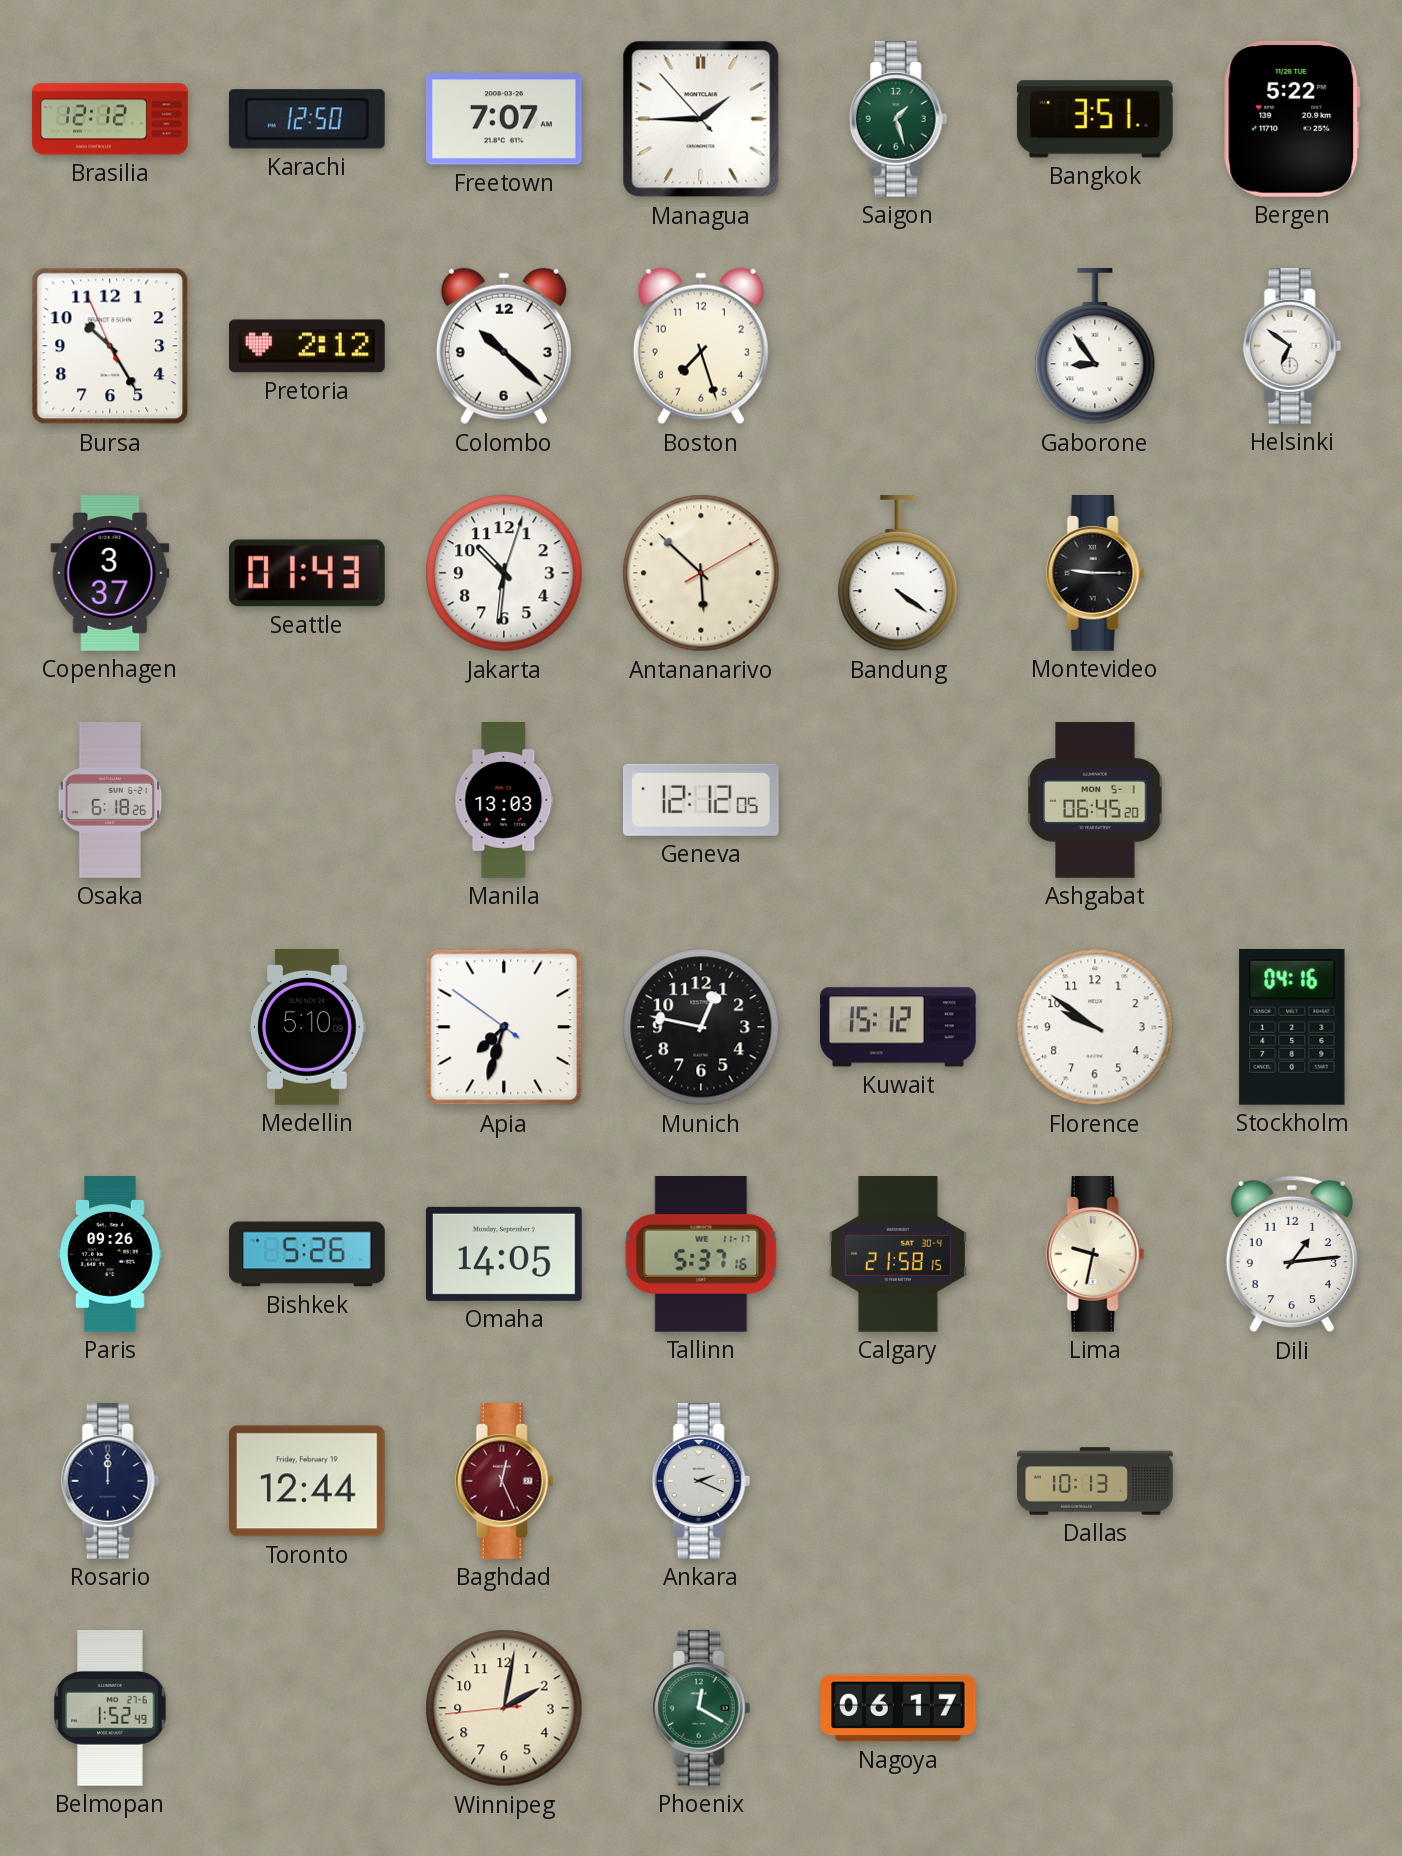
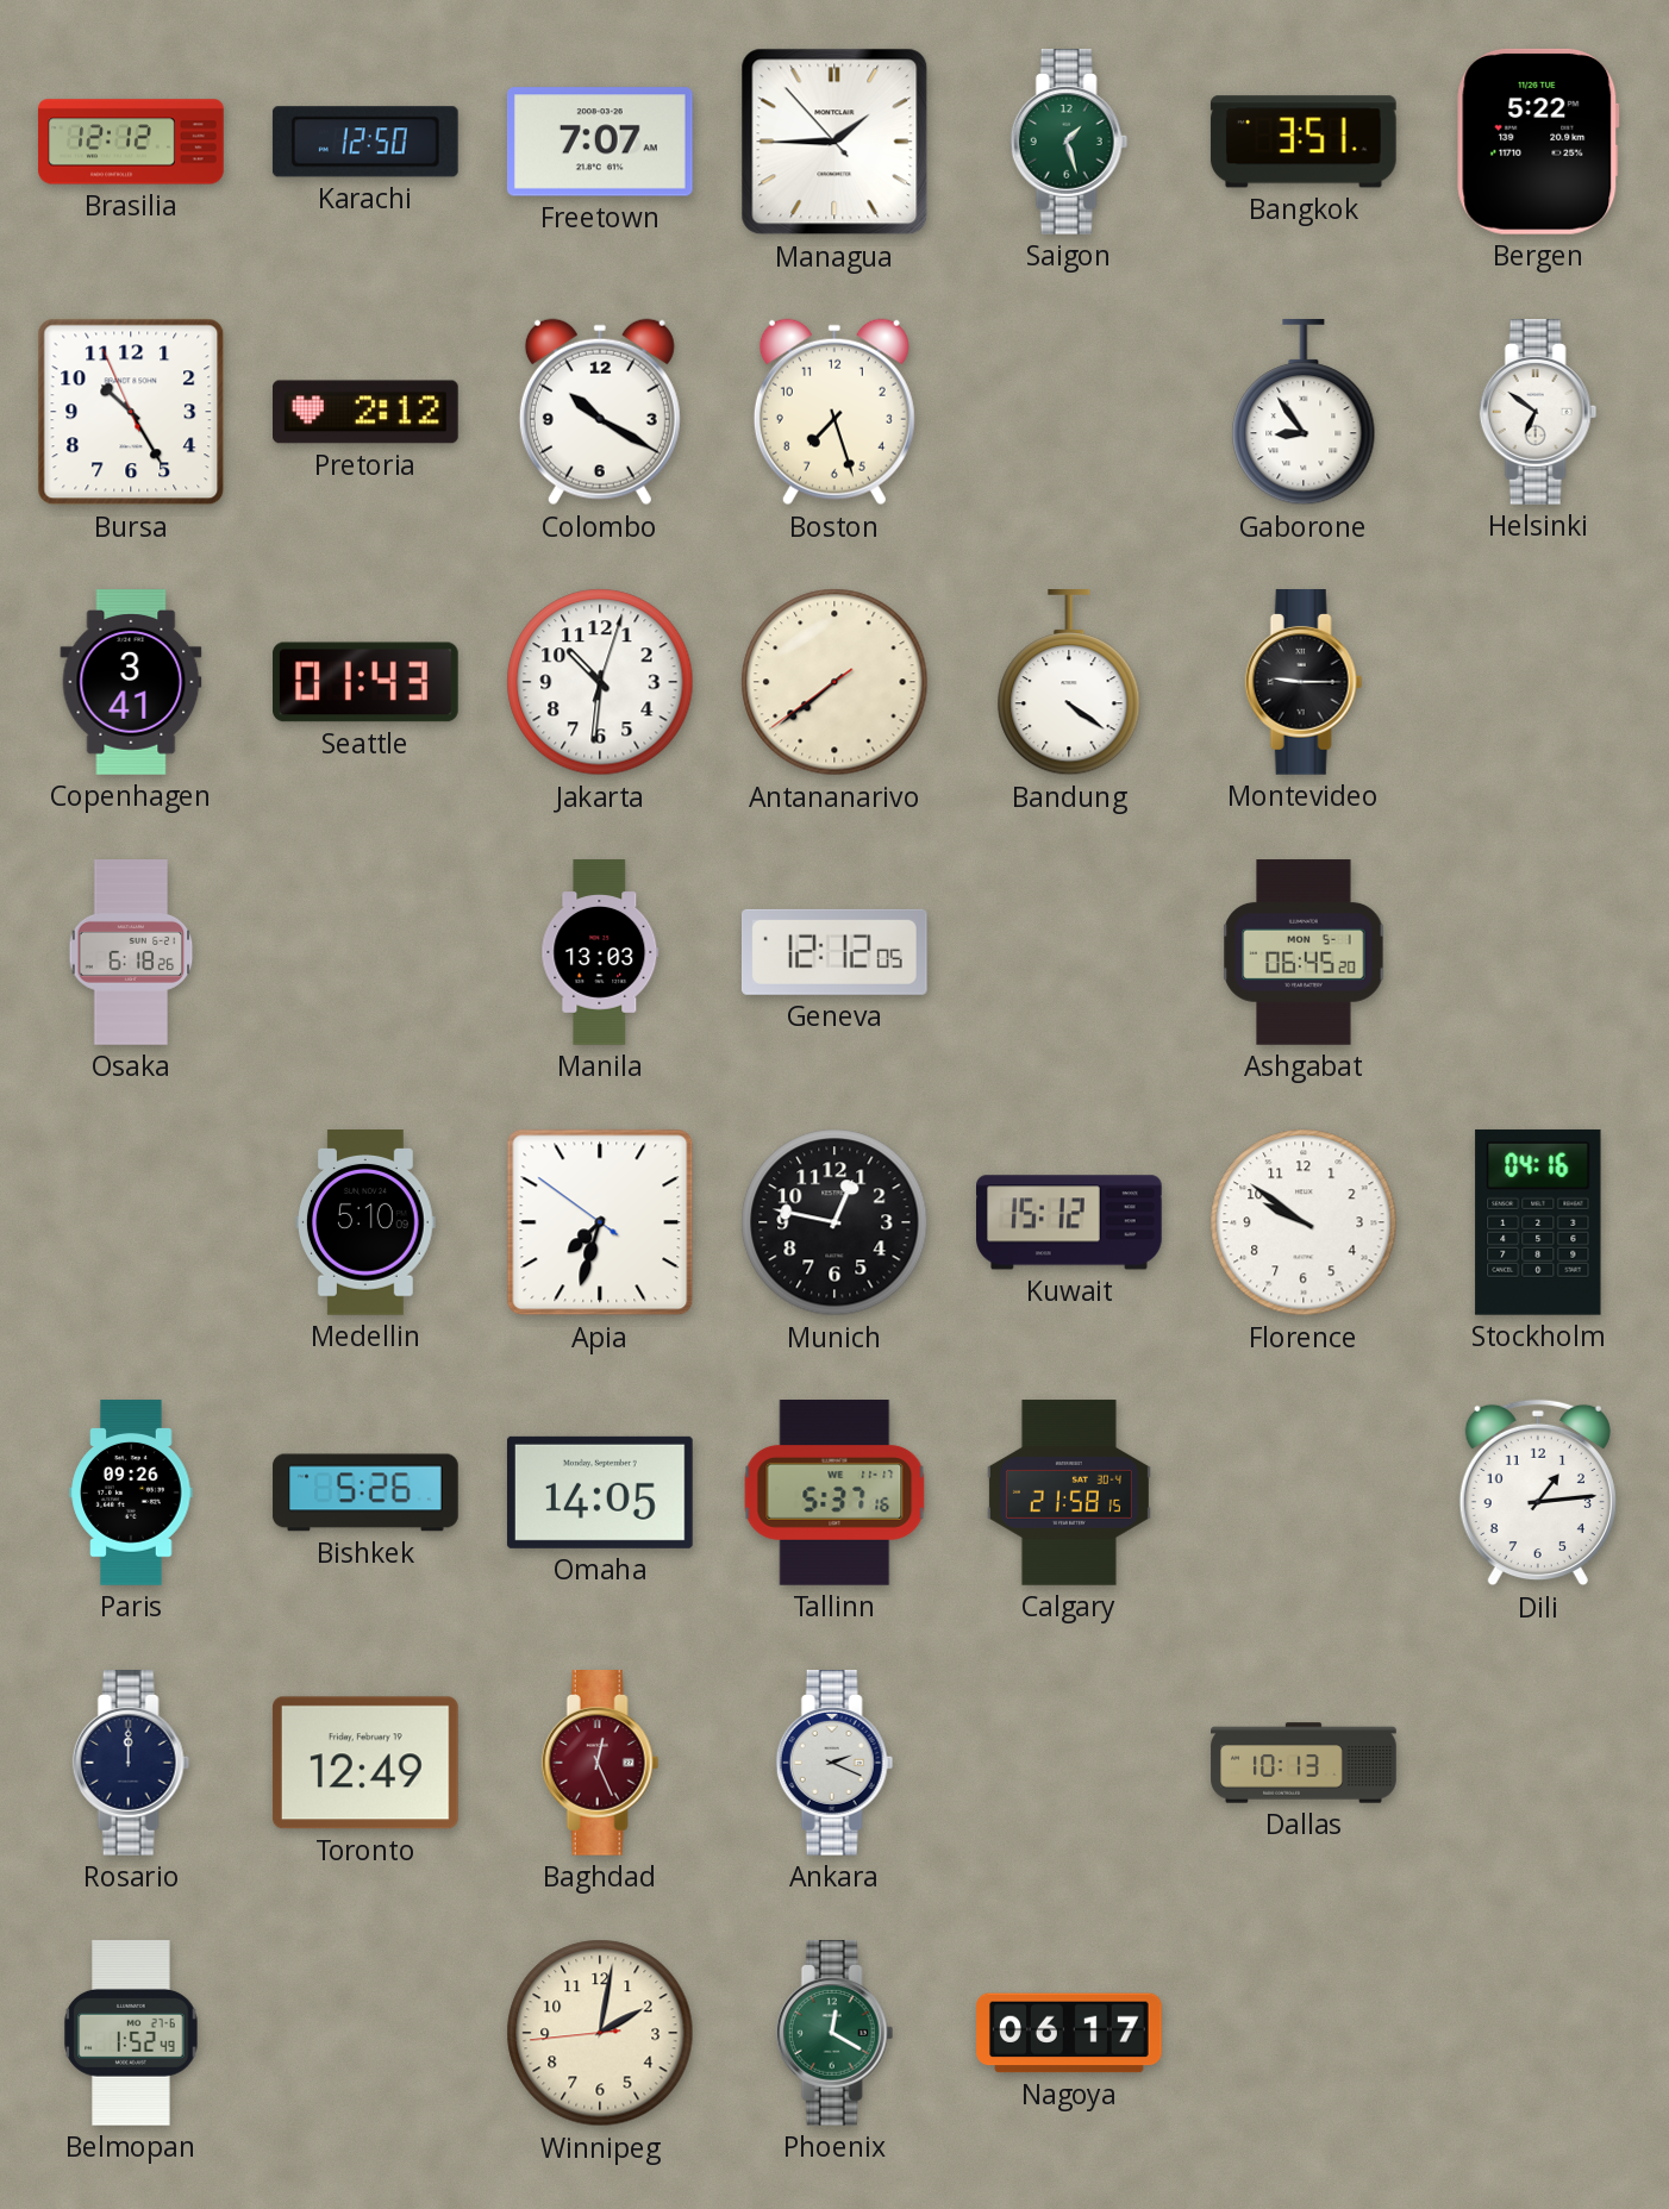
Colombo: 10:22 -> 10:20 (600, 412)
Copenhagen: 3:37 -> 3:41 (131, 683)
Antananarivo: 5:52 -> 7:38 (835, 682)
Lima: 9:32 -> none (1095, 1255)
Toronto: 12:44 -> 12:49 (365, 1763)
